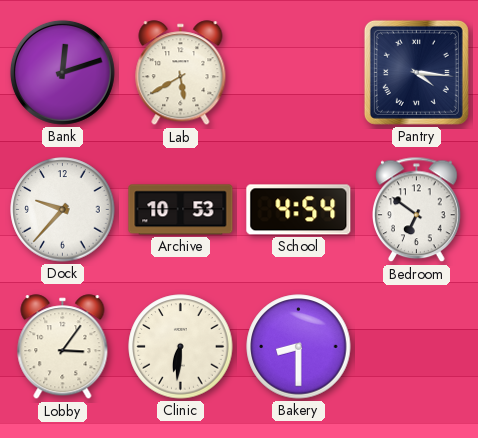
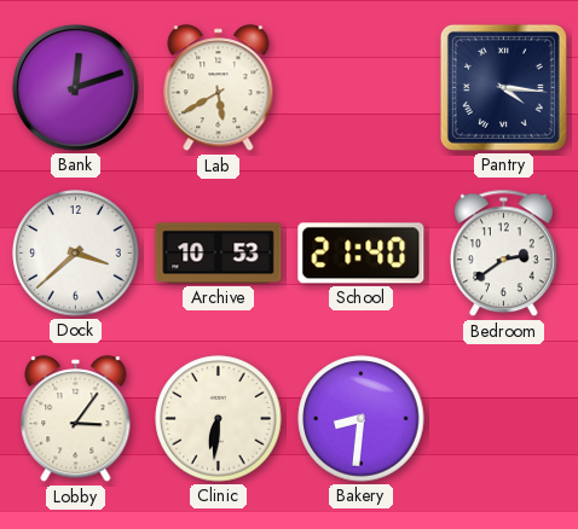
Dock: 9:37 -> 3:38 (76, 254)
School: 4:54 -> 21:40 (362, 254)
Bedroom: 6:51 -> 2:39 (504, 254)
Bakery: 8:30 -> 8:31 (362, 419)
